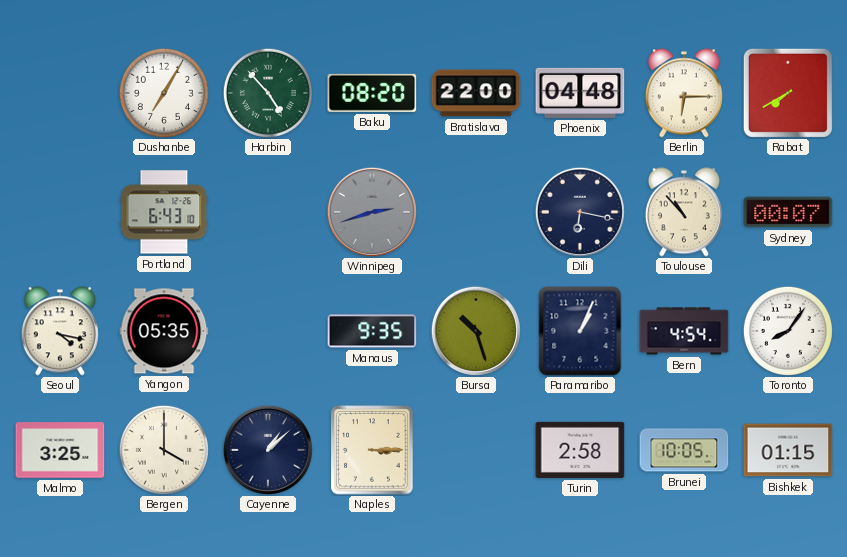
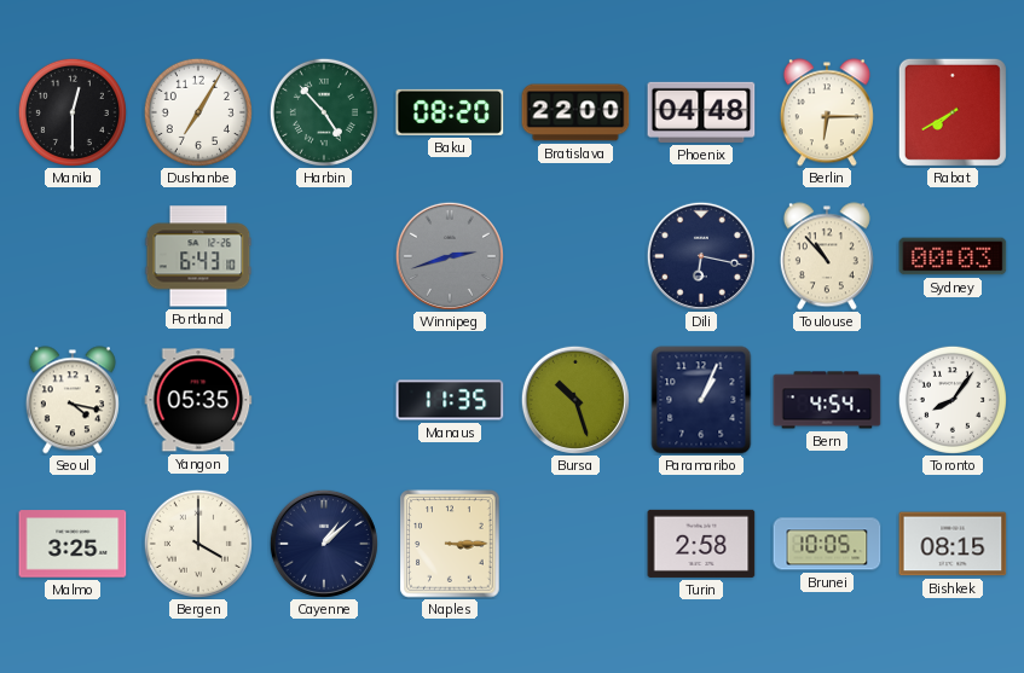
Manila: none -> 12:30 (73, 112)
Sydney: 00:07 -> 00:03 (953, 256)
Manaus: 9:35 -> 11:35 (450, 400)
Bishkek: 01:15 -> 08:15 (953, 544)
